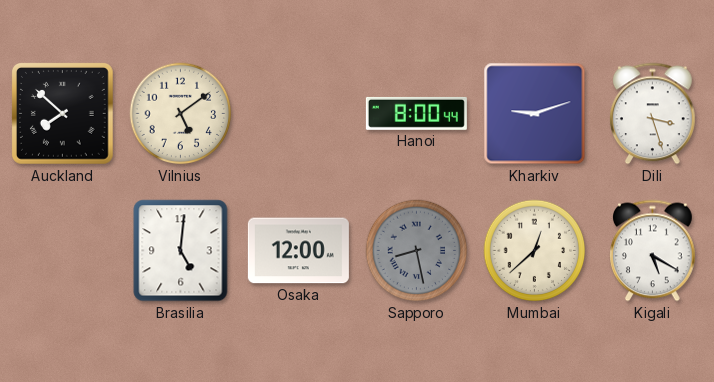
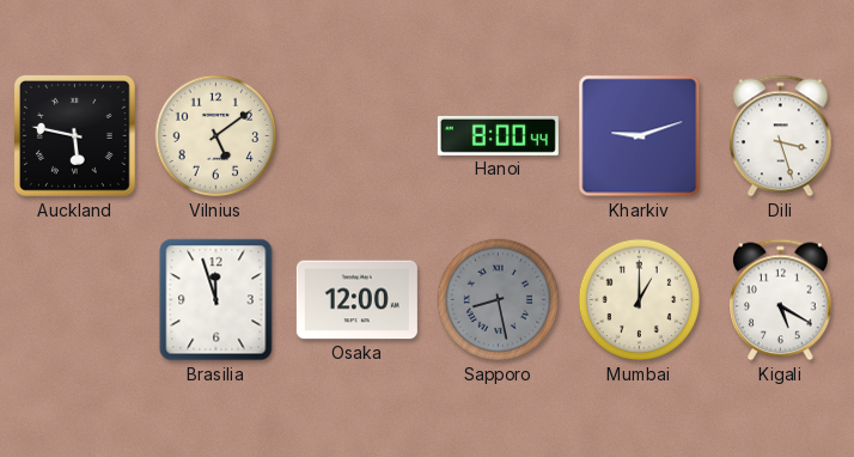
Auckland: 7:52 -> 5:47 (75, 136)
Brasilia: 5:01 -> 11:57 (216, 300)
Mumbai: 12:38 -> 1:00 (640, 300)
